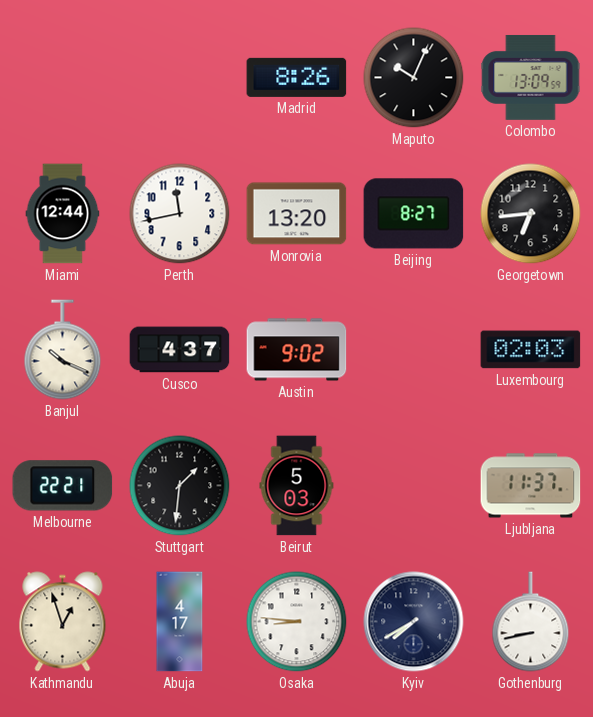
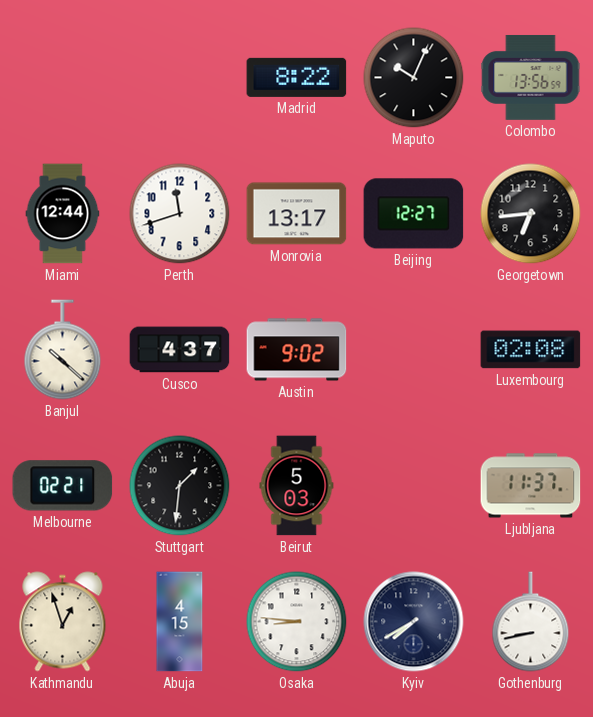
Madrid: 8:26 -> 8:22 (297, 77)
Colombo: 13:09 -> 13:56 (531, 77)
Perth: 11:43 -> 11:42 (180, 214)
Monrovia: 13:20 -> 13:17 (297, 214)
Beijing: 8:27 -> 12:27 (414, 214)
Banjul: 10:19 -> 10:22 (63, 350)
Luxembourg: 02:03 -> 02:08 (531, 350)
Melbourne: 22:21 -> 02:21 (63, 486)
Abuja: 4:17 -> 4:15 (180, 622)
